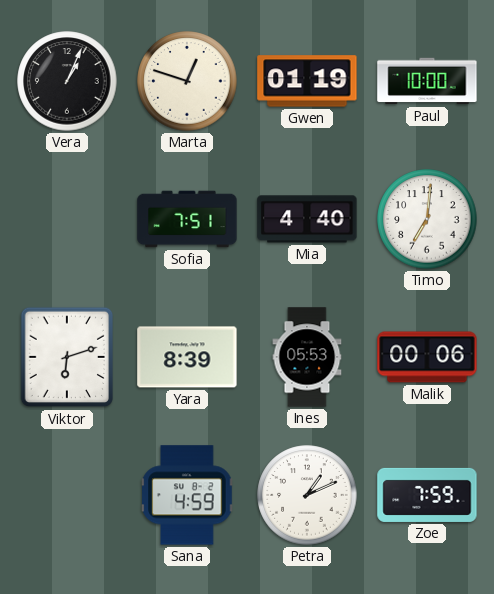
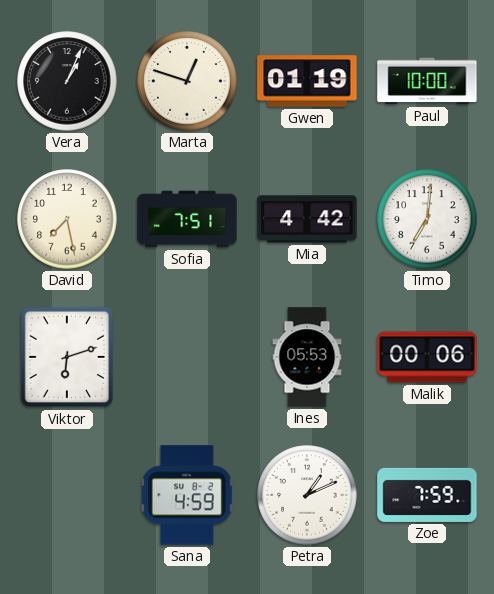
David: none -> 7:28 (67, 219)
Mia: 4:40 -> 4:42 (307, 219)
Yara: 8:39 -> none (187, 357)
